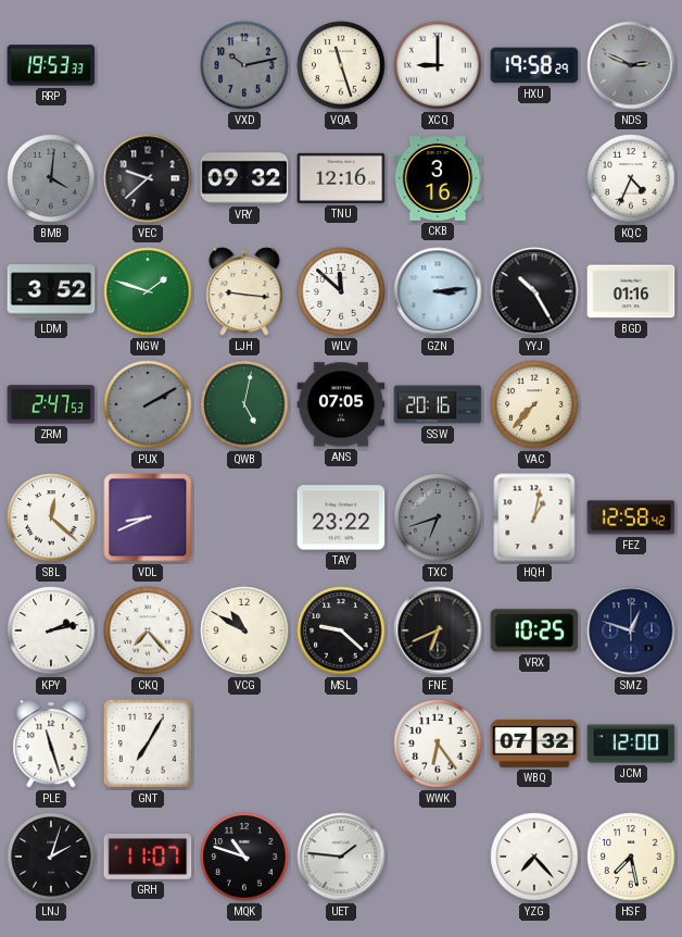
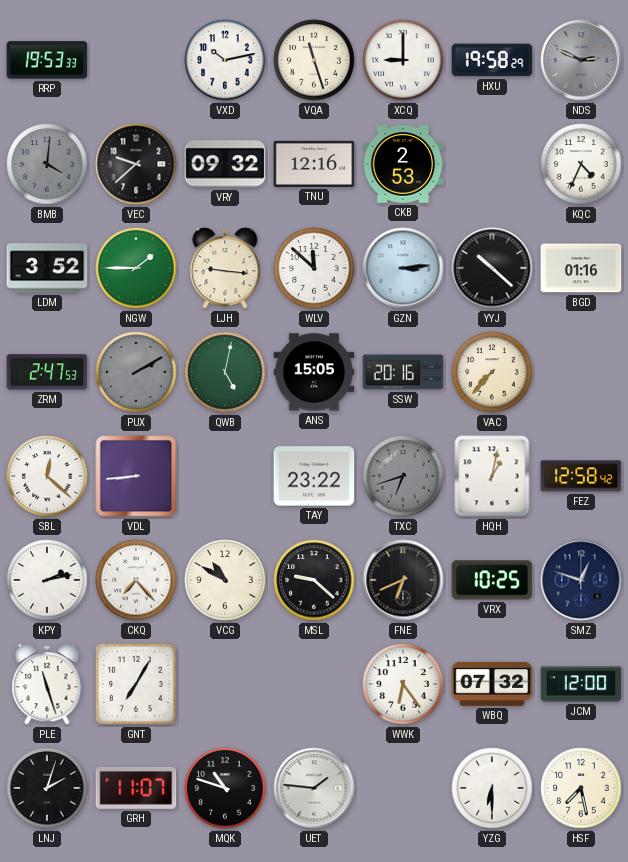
VXD dial: grey -> white (225, 60)
CKB: 3:16 -> 2:53 (403, 164)
NGW: 1:48 -> 1:45 (136, 268)
YYJ: 10:25 -> 10:22 (492, 268)
ANS: 07:05 -> 15:05 (314, 372)
VDL: 8:41 -> 8:44 (136, 476)
YZG: 7:23 -> 6:30 (492, 788)
